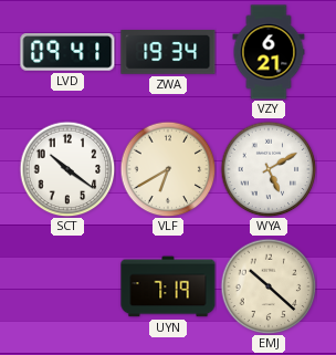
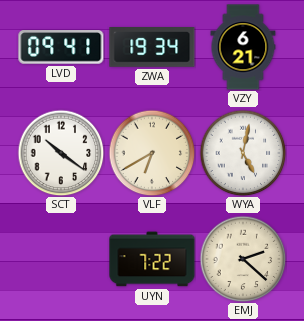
WYA: 5:10 -> 5:02 (243, 153)
UYN: 7:19 -> 7:22 (152, 259)
EMJ: 10:22 -> 2:22 (243, 259)
